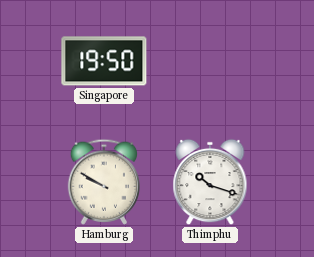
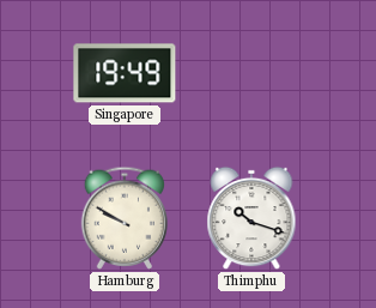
Singapore: 19:50 -> 19:49 (125, 73)
